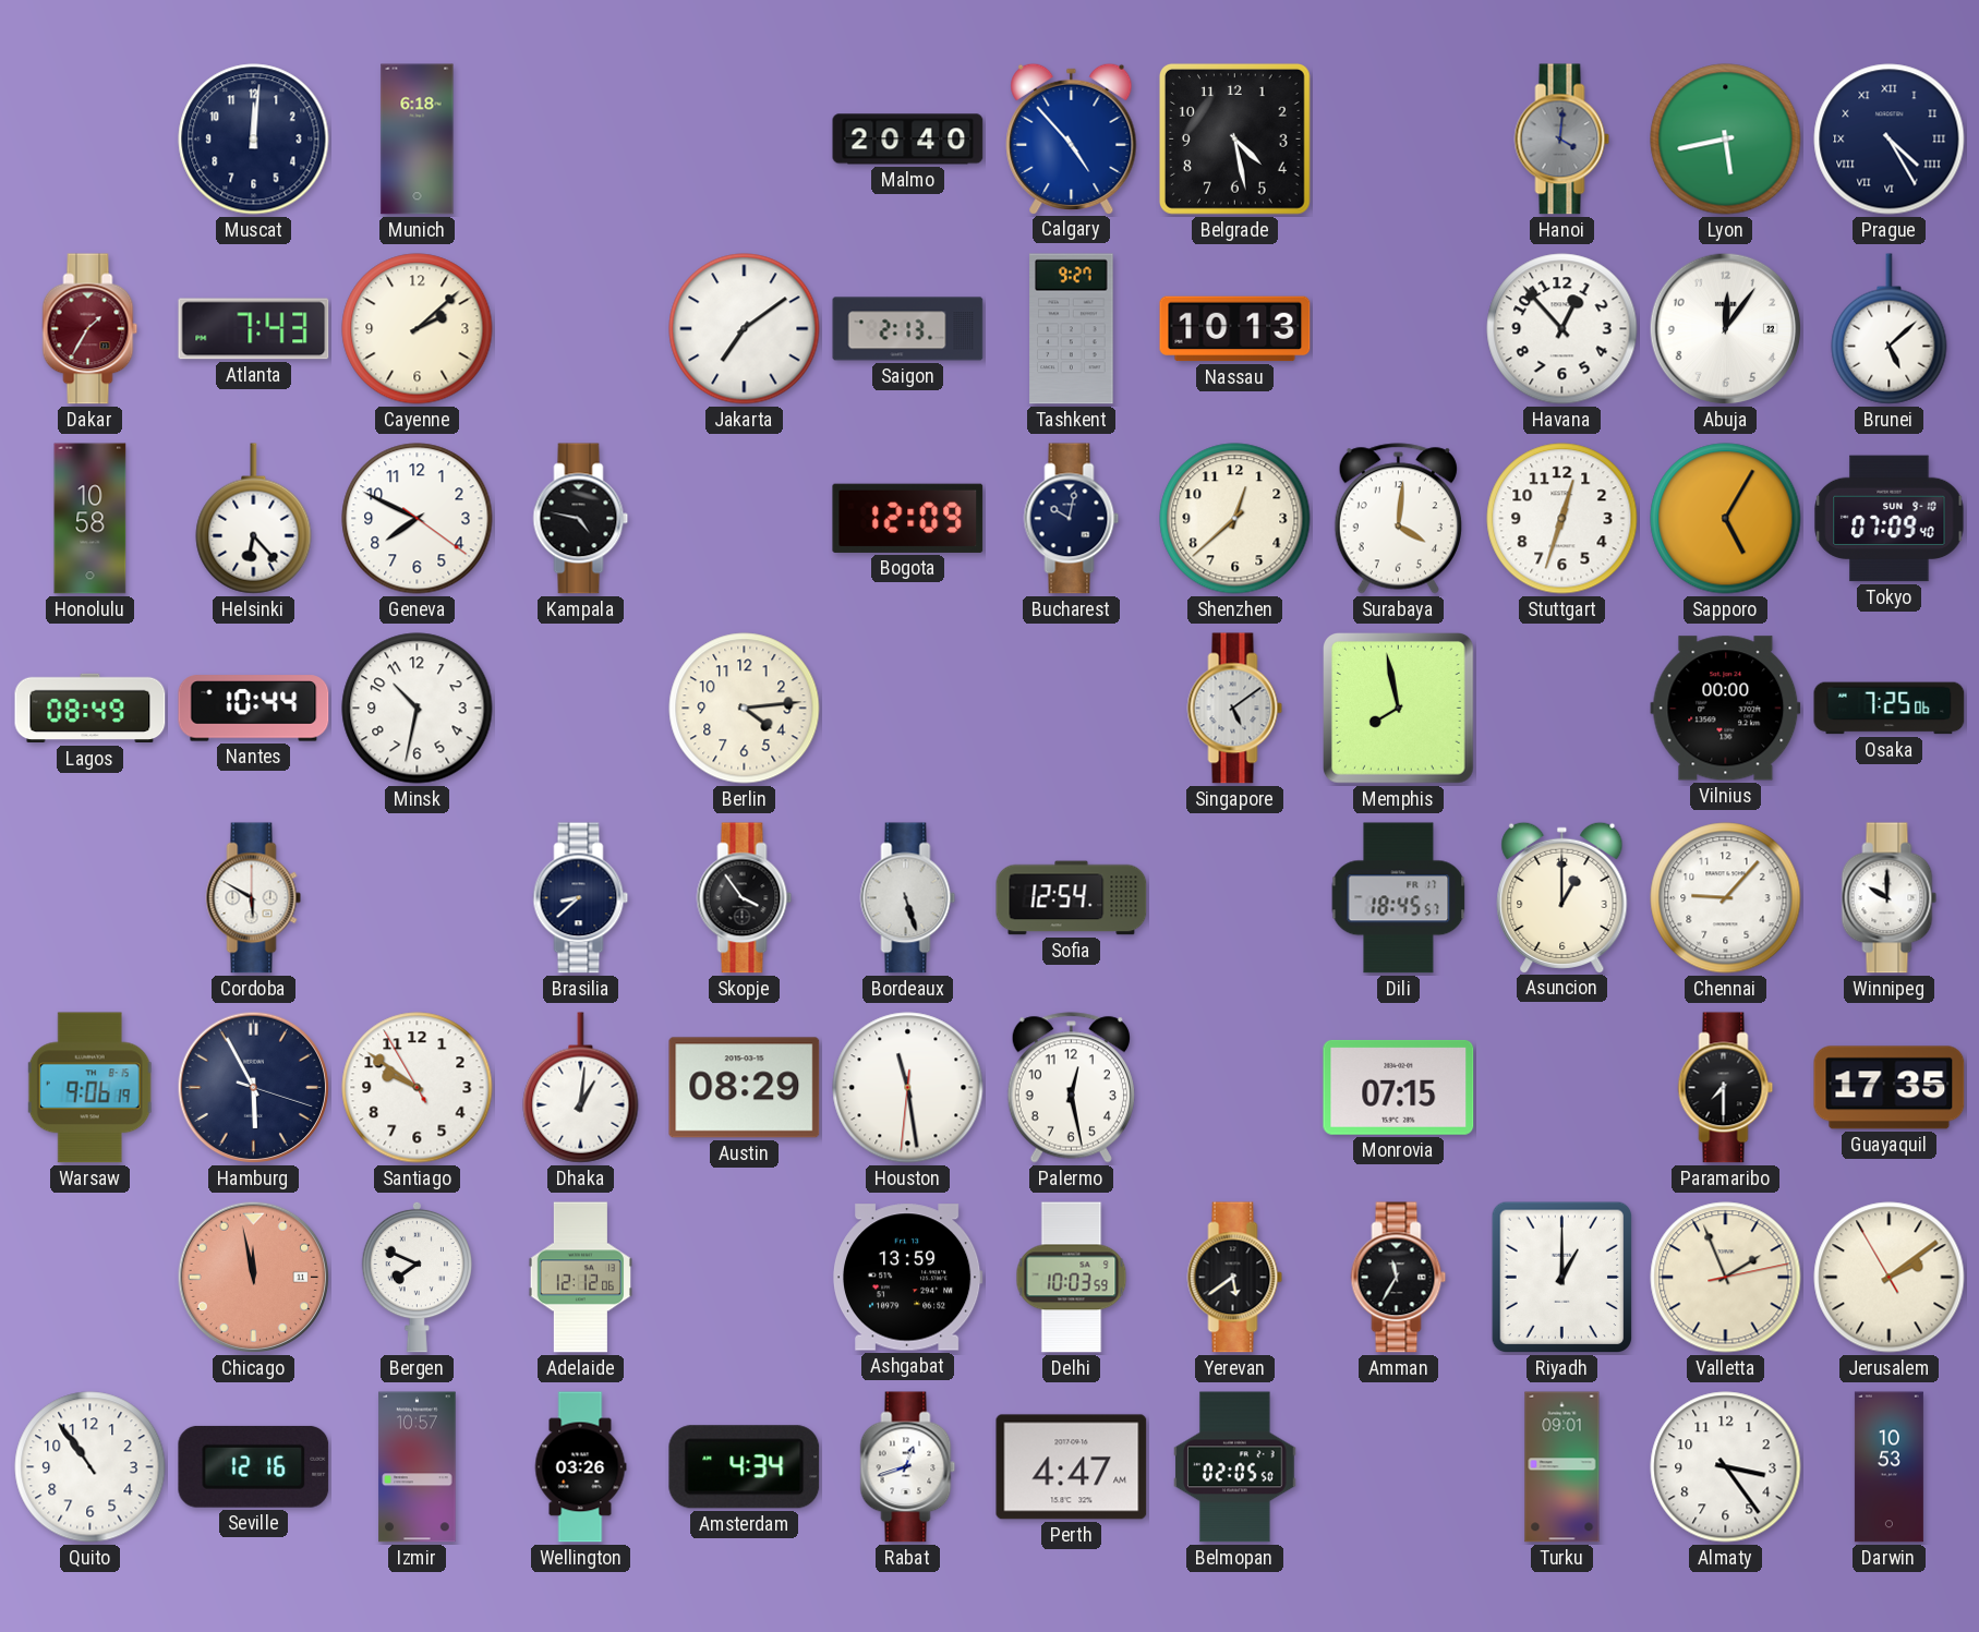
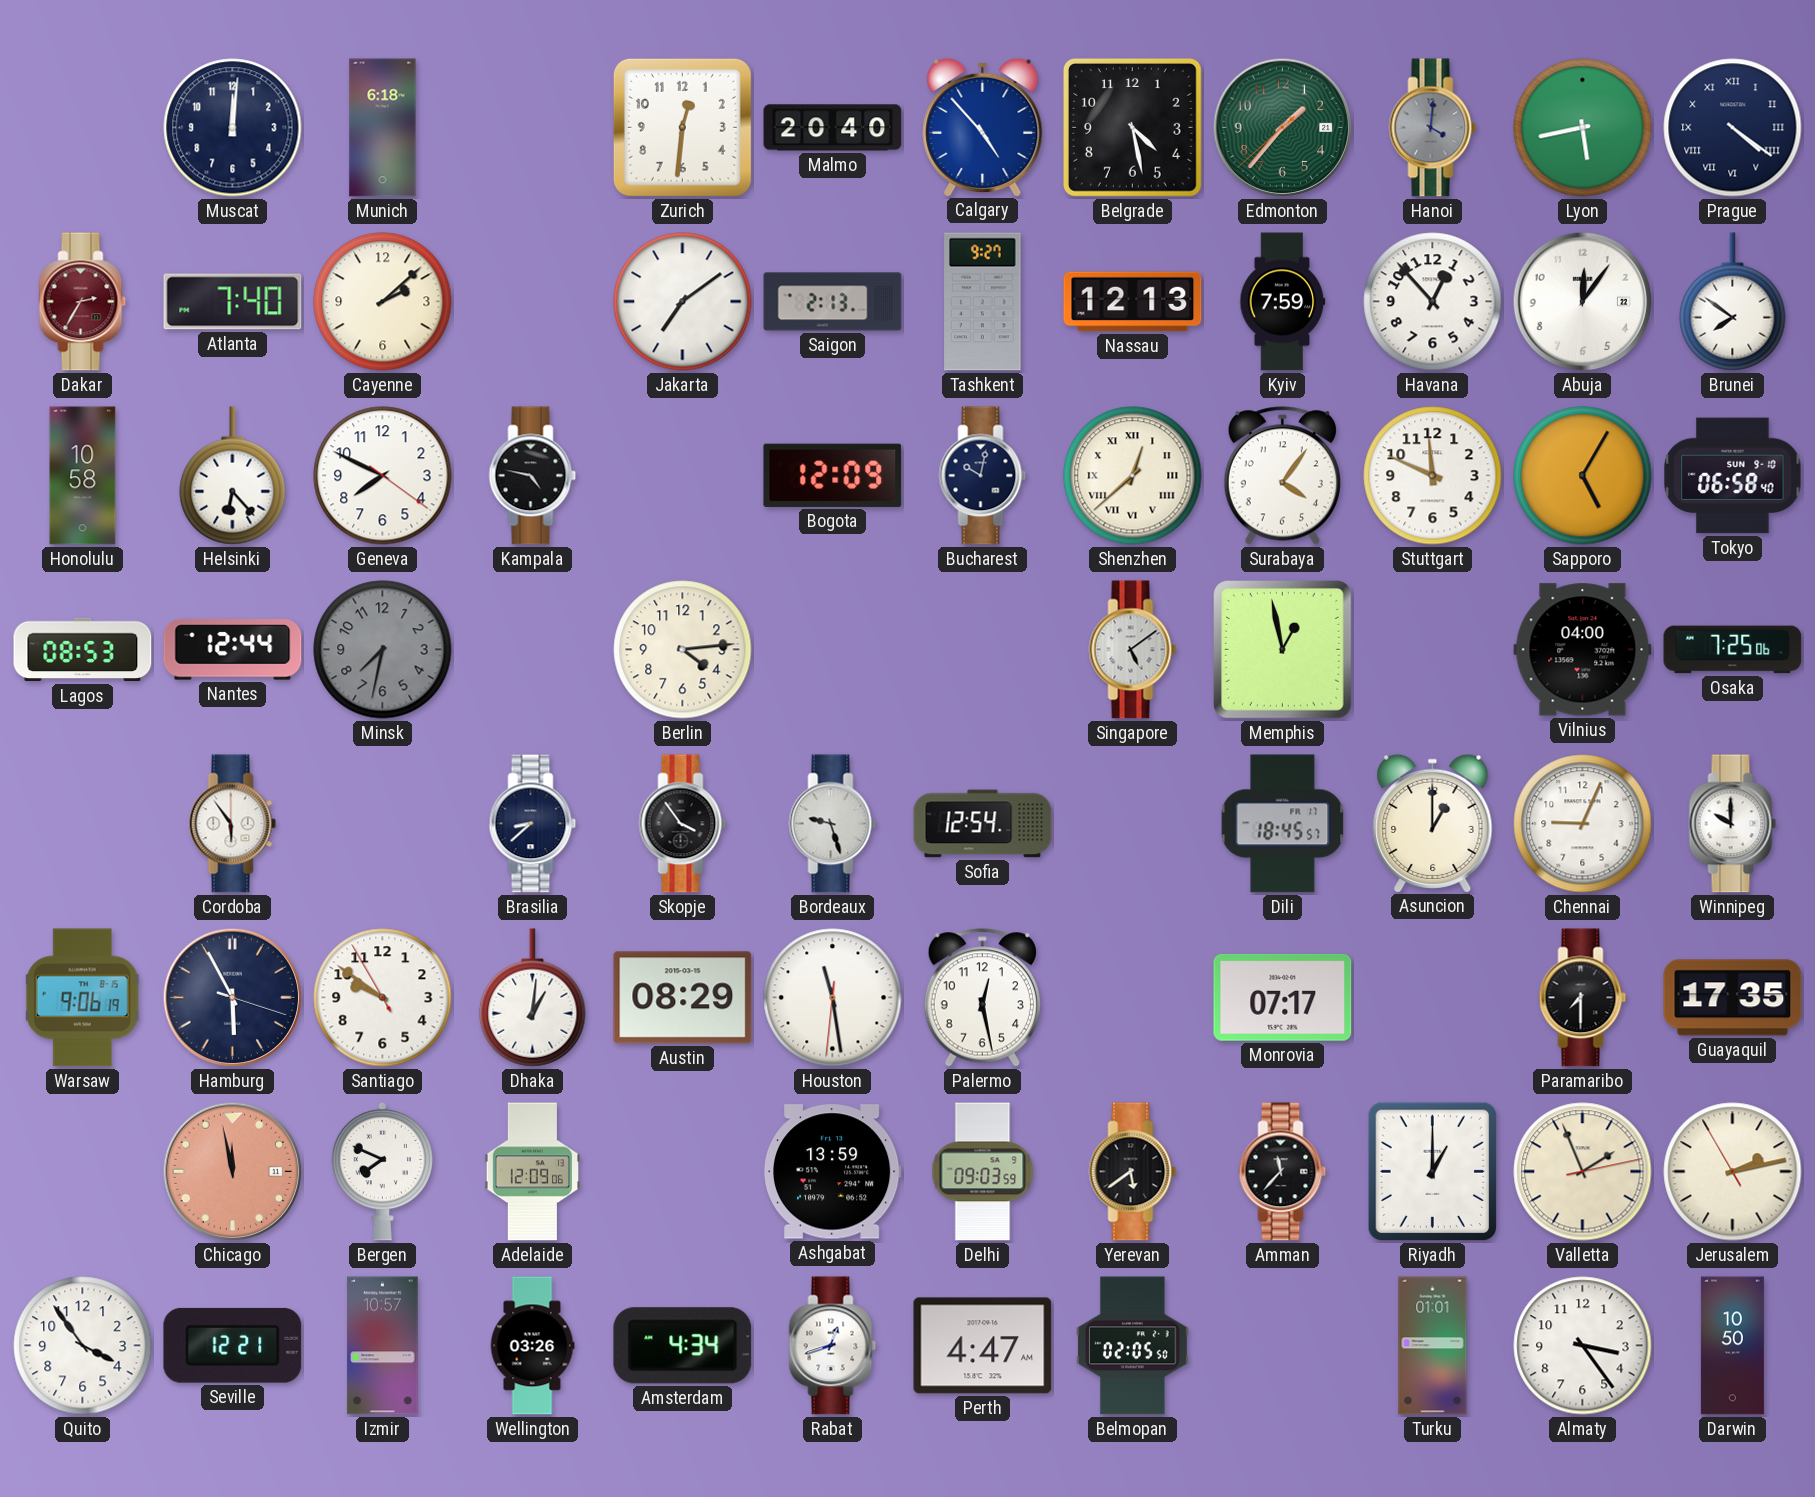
Zurich: none -> 12:31 (682, 127)
Edmonton: none -> 1:36 (1283, 128)
Prague: 4:25 -> 4:21 (1733, 128)
Dakar: 1:35 -> 2:35 (83, 302)
Atlanta: 7:43 -> 7:40 (233, 302)
Nassau: 10:13 -> 12:13 (1133, 302)
Kyiv: none -> 7:59 (1283, 302)
Brunei: 5:08 -> 7:51 (1733, 302)
Shenzhen numerals: Arabic -> Roman (1133, 476)
Surabaya: 4:01 -> 4:06 (1282, 476)
Stuttgart: 12:33 -> 11:49 (1433, 476)
Tokyo: 07:09 -> 06:58 (1733, 476)
Lagos: 08:49 -> 08:53 (83, 650)
Nantes: 10:44 -> 12:44 (233, 650)
Minsk: 10:32 -> 7:32 (383, 650)
Minsk dial: white -> grey (383, 650)
Memphis: 7:58 -> 12:58 (1283, 650)
Vilnius: 00:00 -> 04:00 (1583, 650)
Cordoba: 5:50 -> 5:54 (233, 824)
Bordeaux: 5:27 -> 9:27 (833, 824)
Chennai: 9:07 -> 9:04 (1583, 824)
Monrovia: 07:15 -> 07:17 (1283, 997)
Adelaide: 12:12 -> 12:09 (532, 1172)
Delhi: 10:03 -> 09:03 (983, 1172)
Amman: 11:35 -> 11:37 (1283, 1172)
Jerusalem: 2:08 -> 2:12 (1733, 1172)
Quito: 10:54 -> 3:54 (83, 1346)
Seville: 12:16 -> 12:21 (233, 1345)
Turku: 09:01 -> 01:01 (1433, 1346)
Darwin: 10:53 -> 10:50 (1732, 1346)
